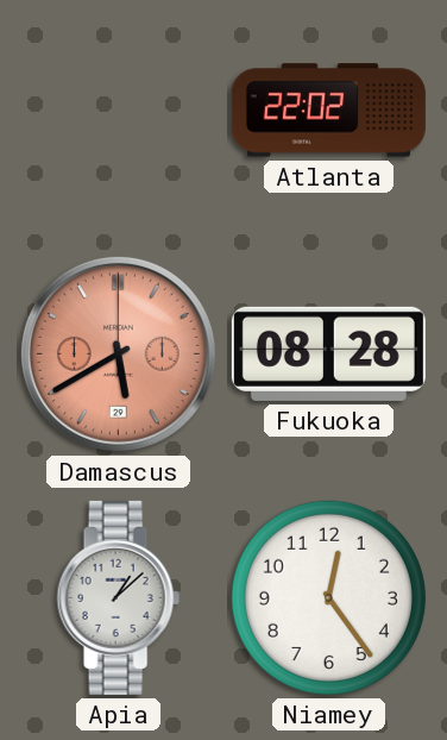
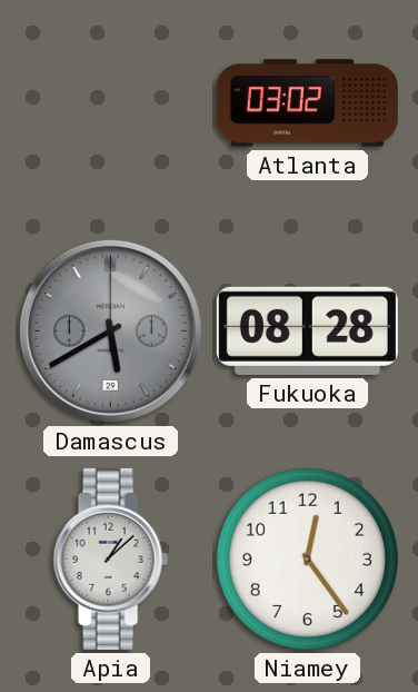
Atlanta: 22:02 -> 03:02 (307, 103)
Damascus dial: salmon -> grey (110, 330)
